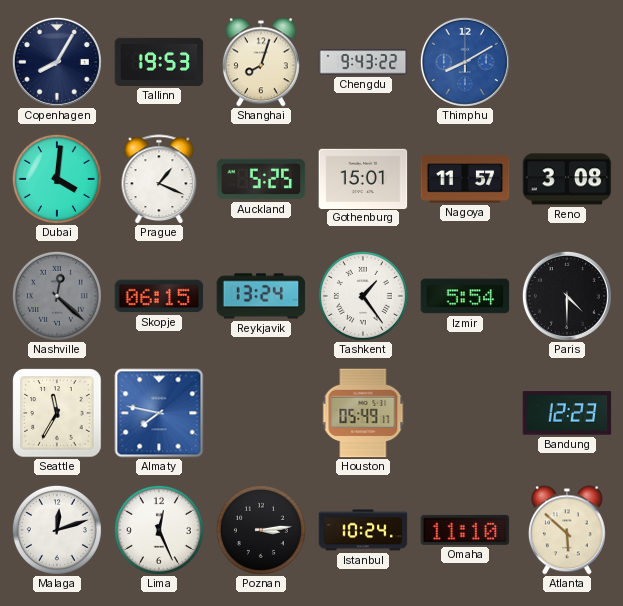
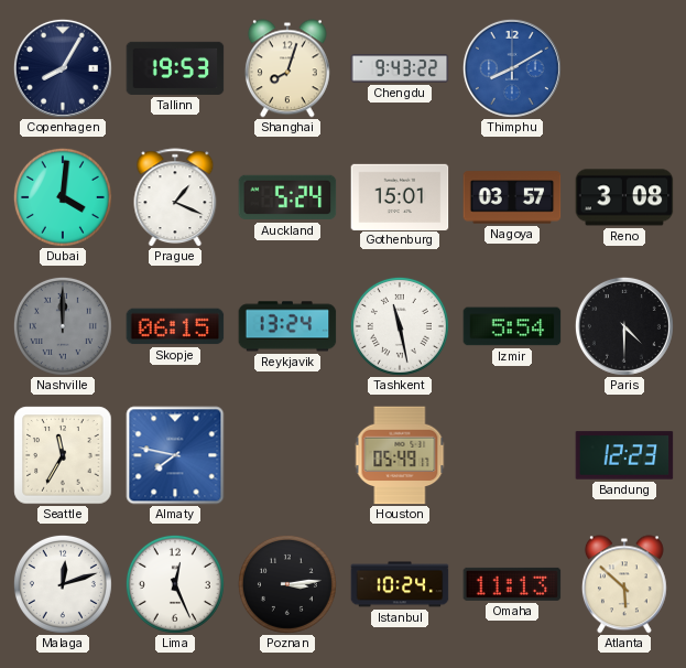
Auckland: 5:25 -> 5:24 (287, 197)
Nagoya: 11:57 -> 03:57 (512, 197)
Nashville: 12:22 -> 12:00 (63, 326)
Tashkent: 1:24 -> 11:28 (400, 326)
Omaha: 11:10 -> 11:13 (512, 584)
